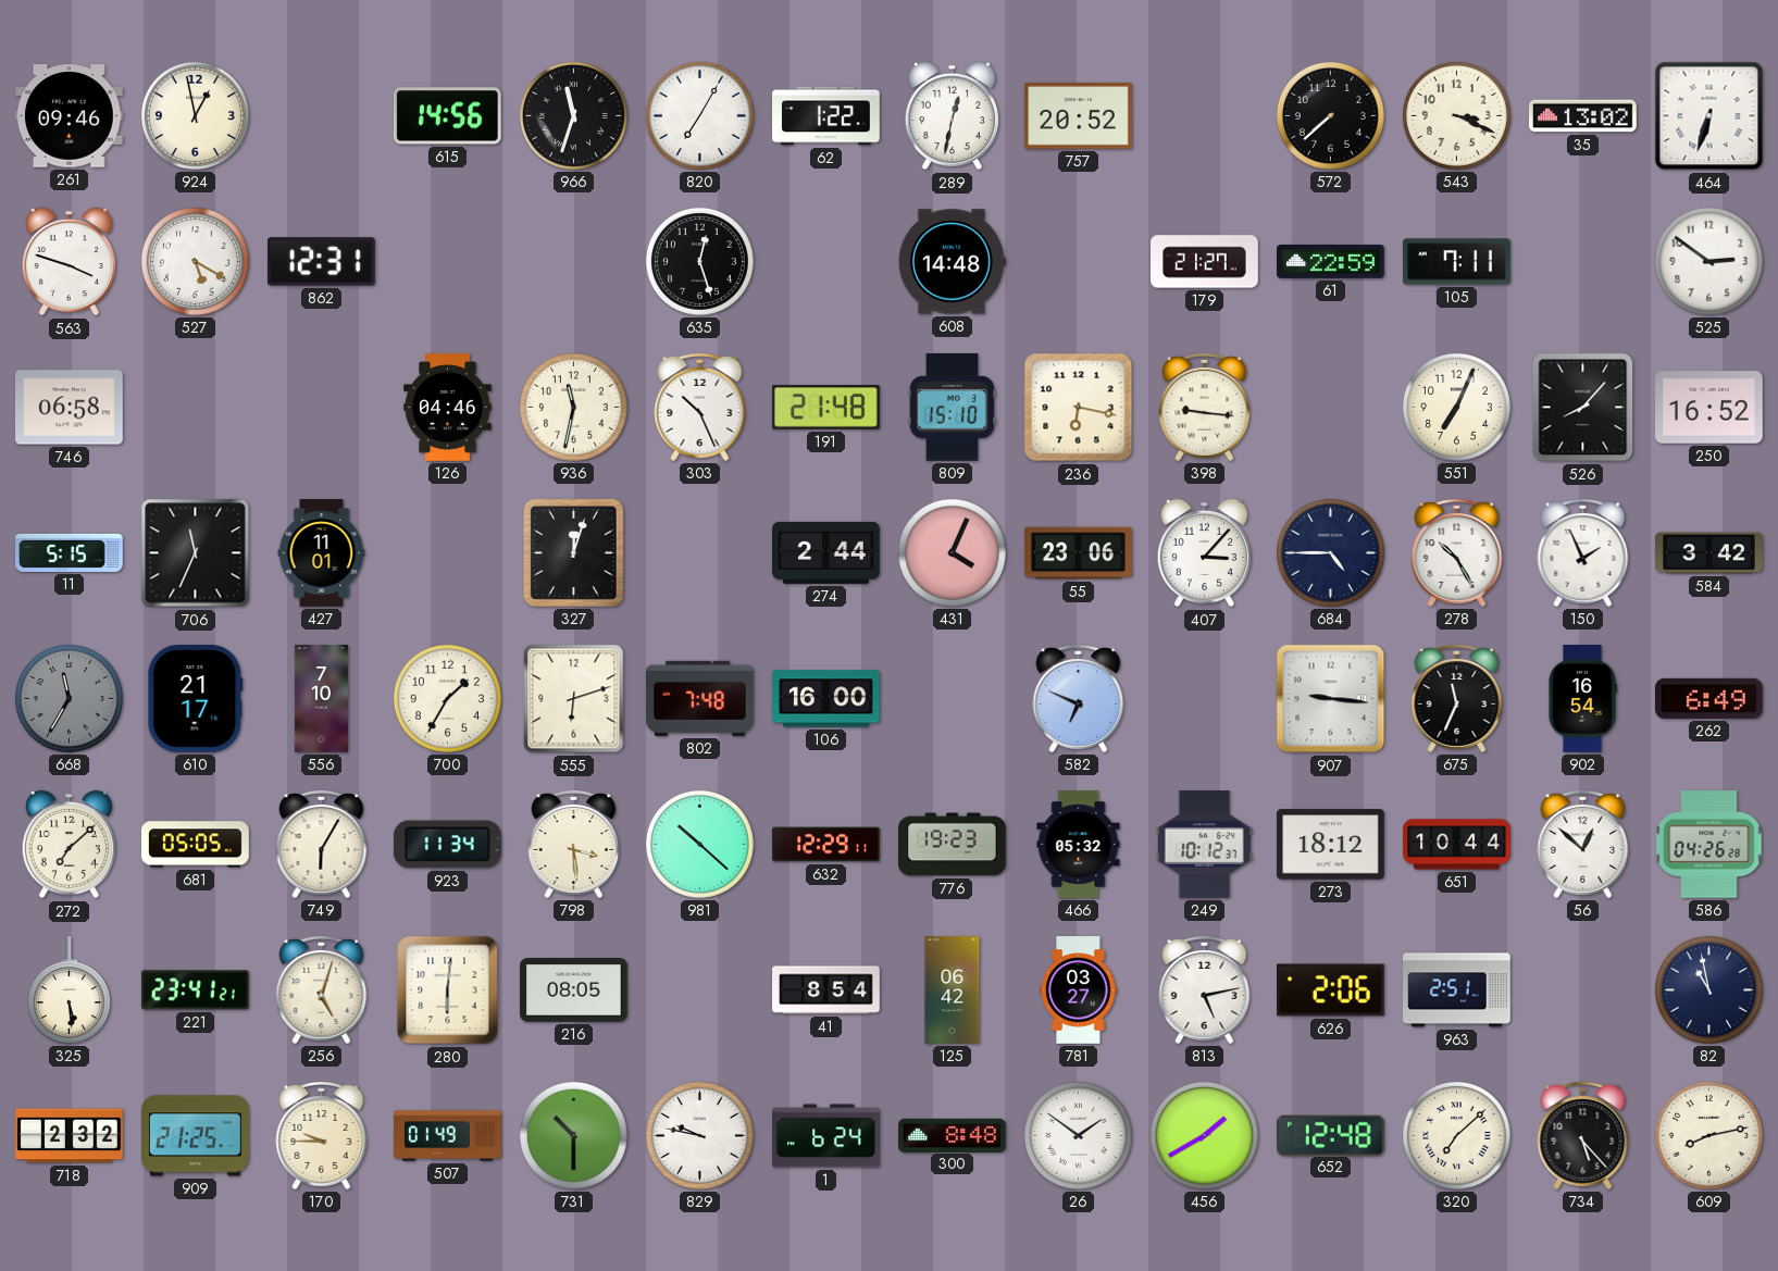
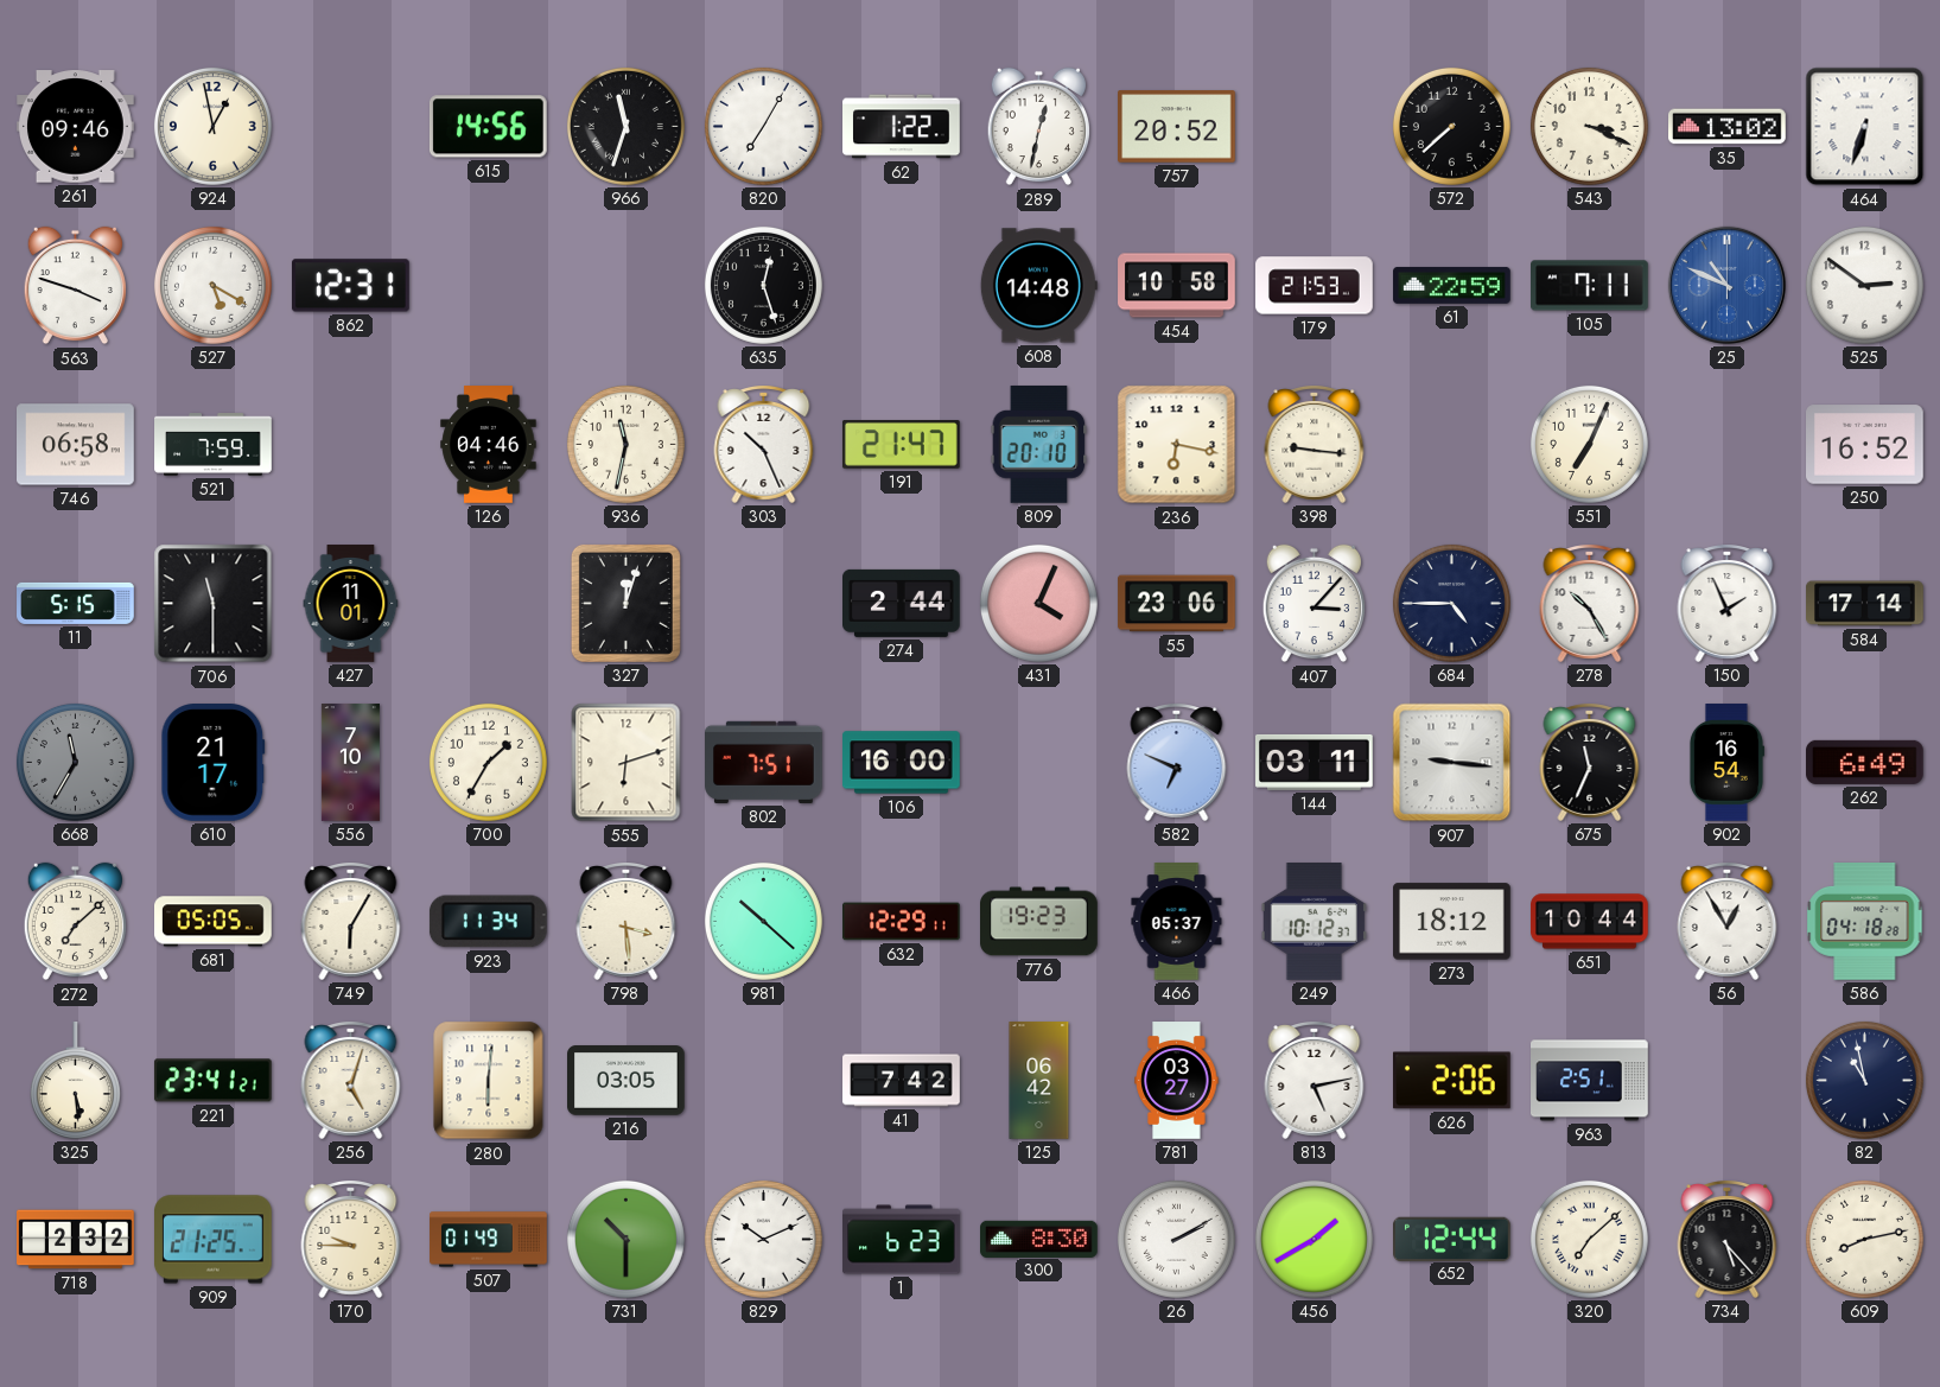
454: none -> 10:58 (1177, 286)
179: 21:27 -> 21:53 (1315, 286)
25: none -> 10:49 (1726, 285)
521: none -> 7:59 (214, 445)
191: 21:48 -> 21:47 (901, 445)
809: 15:10 -> 20:10 (1039, 444)
526: 8:07 -> none (1583, 408)
706: 11:34 -> 11:30 (214, 604)
584: 3:42 -> 17:14 (1865, 604)
802: 7:48 -> 7:51 (764, 762)
144: none -> 03:11 (1315, 762)
466: 05:32 -> 05:37 (1177, 922)
56: 12:52 -> 12:55 (1728, 922)
586: 04:26 -> 04:18 (1865, 922)
216: 08:05 -> 03:05 (626, 1081)
41: 8:54 -> 7:42 (902, 1081)
829: 9:47 -> 10:11 (763, 1239)
1: 6:24 -> 6:23 (902, 1240)
300: 8:48 -> 8:30 (1039, 1239)
26: 1:51 -> 2:10 (1176, 1239)
652: 12:48 -> 12:44 (1452, 1239)
